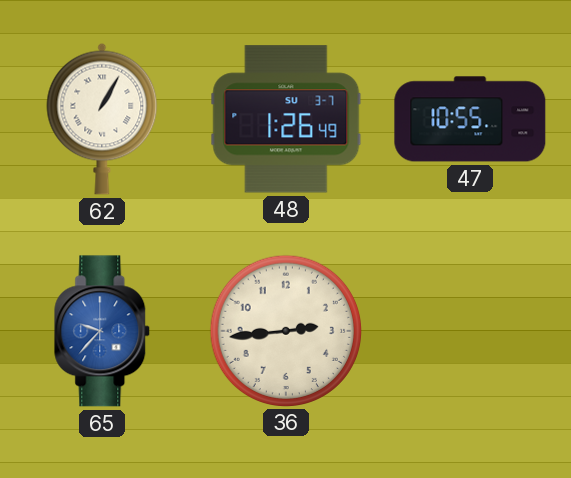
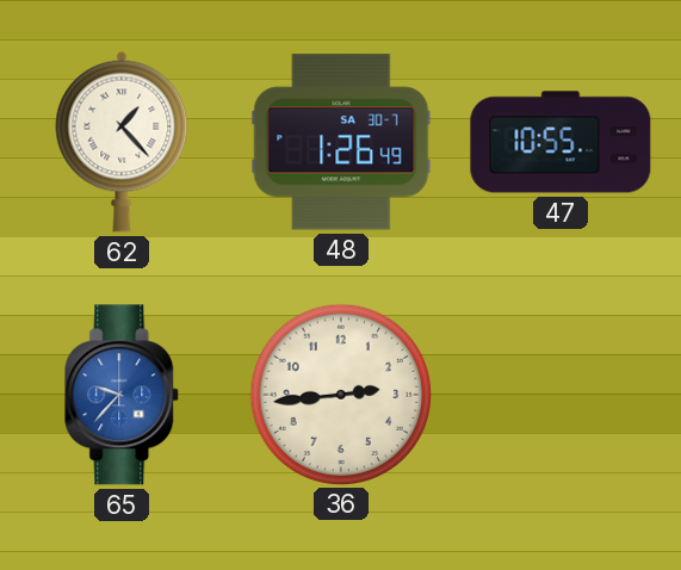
62: 1:05 -> 1:23 (122, 142)
48 date: SU 3-7 -> SA 30-7 (341, 142)
